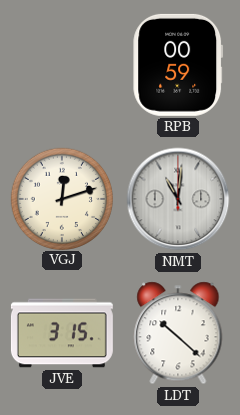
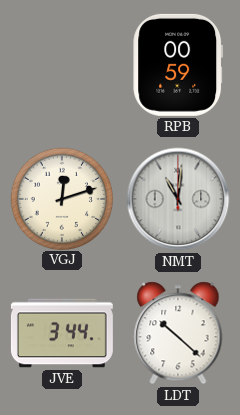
JVE: 3:15 -> 3:44 (62, 333)
